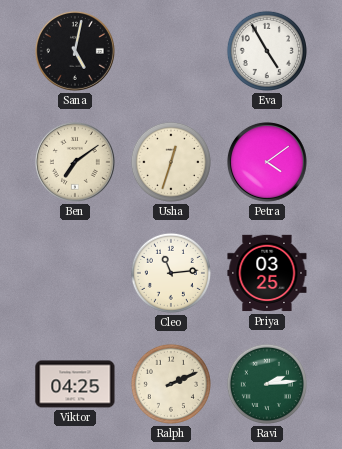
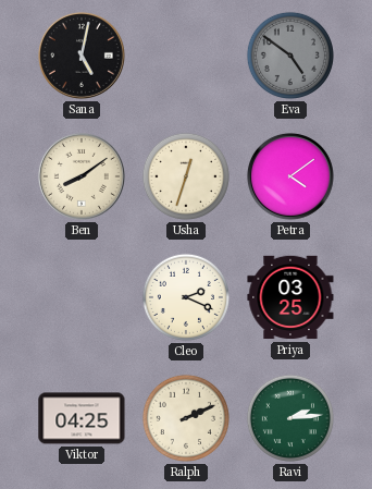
Eva: 4:55 -> 4:51 (290, 56)
Eva dial: white -> grey (290, 56)
Ben: 7:09 -> 8:09 (82, 176)
Cleo: 11:14 -> 2:19 (186, 297)
